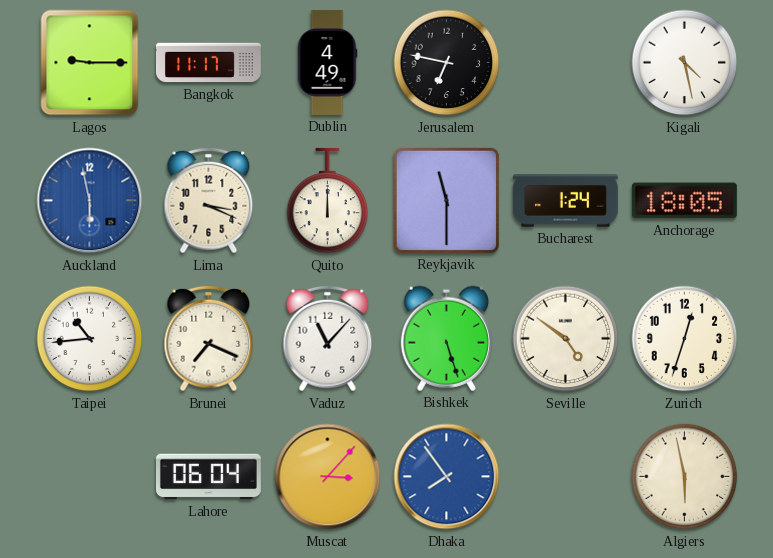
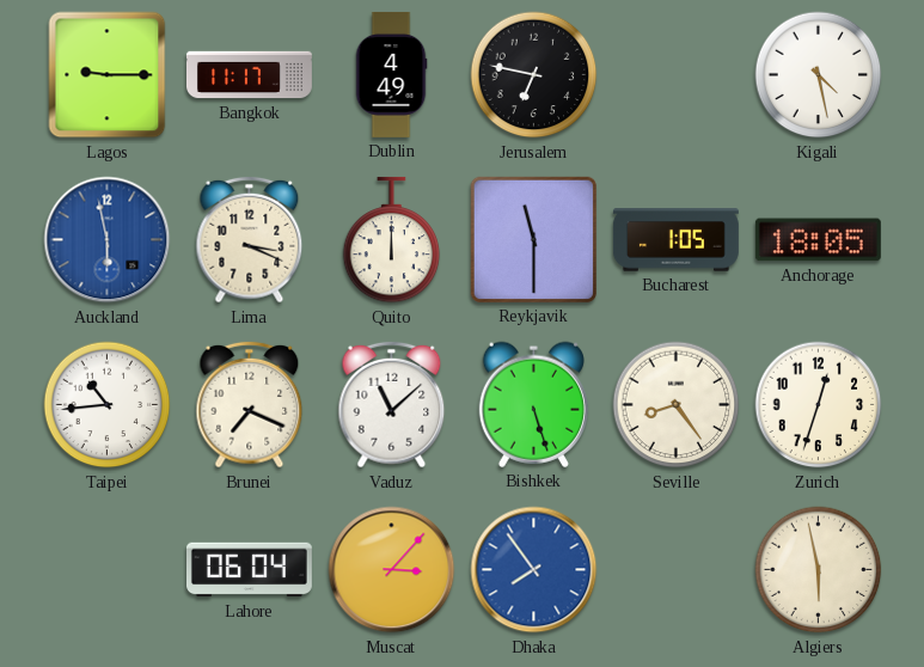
Bucharest: 1:24 -> 1:05 (675, 240)
Vaduz: 11:07 -> 11:08 (392, 405)
Seville: 4:51 -> 8:24 (677, 405)
